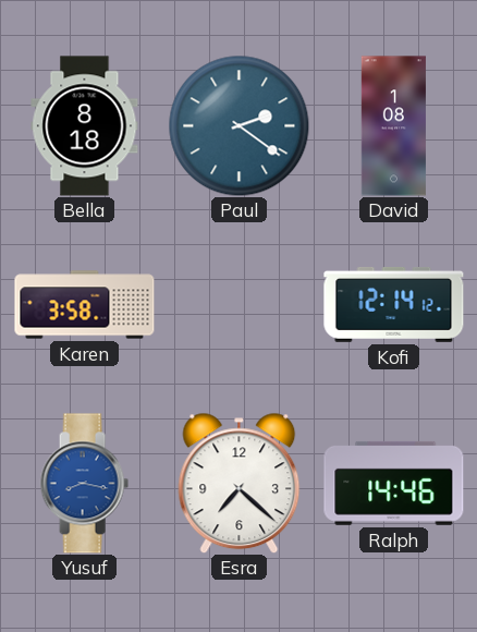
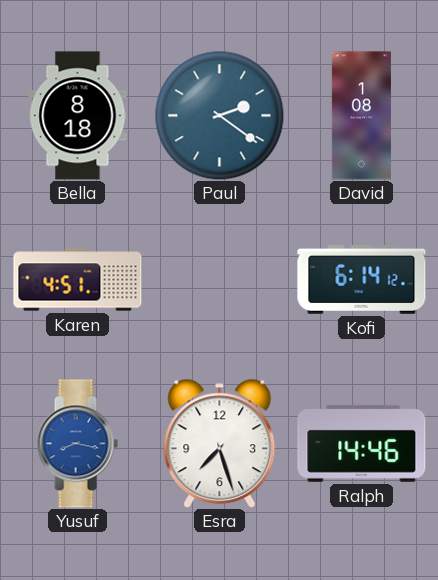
Karen: 3:58 -> 4:51 (78, 280)
Kofi: 12:14 -> 6:14 (362, 280)
Esra: 7:22 -> 7:27 (220, 443)
